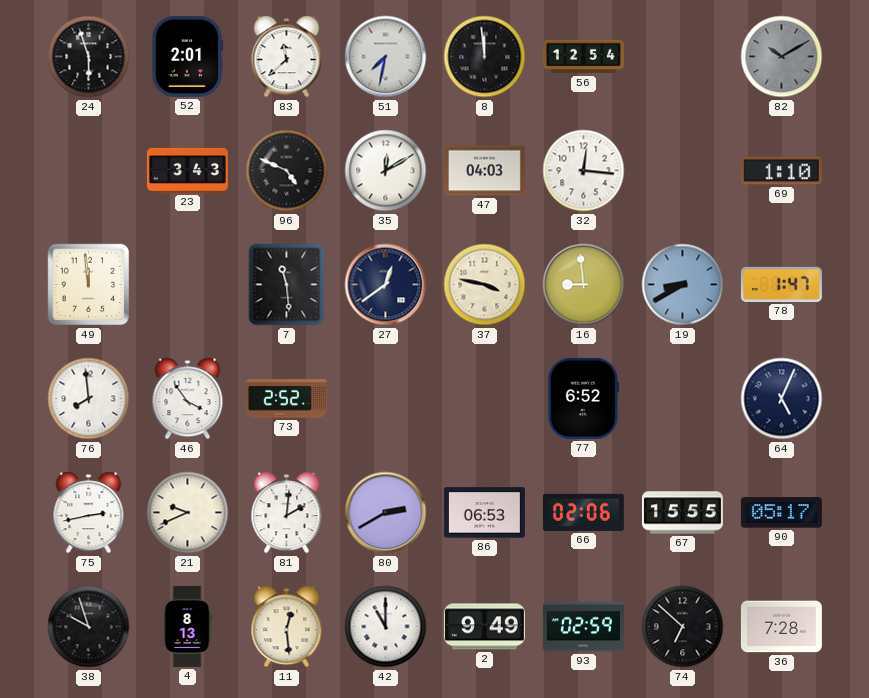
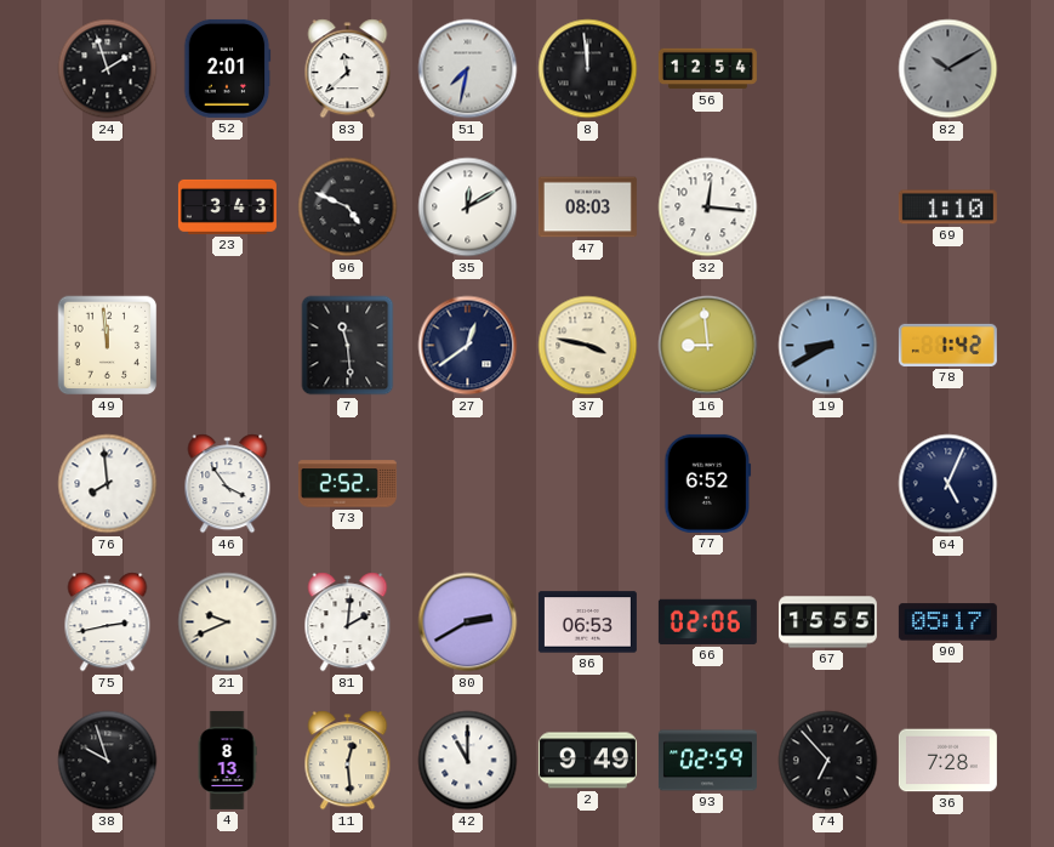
24: 5:57 -> 1:57 (108, 69)
47: 04:03 -> 08:03 (587, 208)
78: 1:47 -> 1:42 (947, 345)
74: 6:52 -> 6:53 (828, 761)
